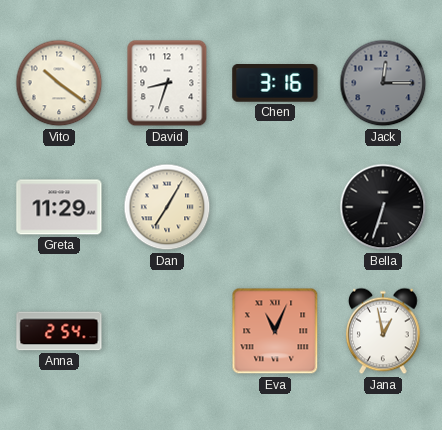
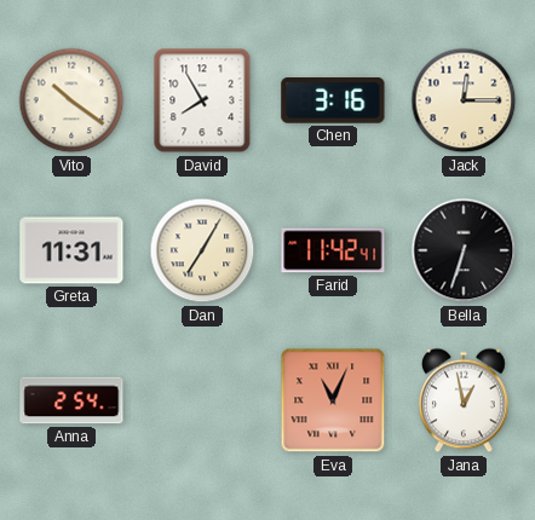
David: 8:33 -> 7:55 (202, 100)
Jack dial: grey -> cream (464, 100)
Greta: 11:29 -> 11:31 (71, 250)
Farid: none -> 11:42 (333, 250)
